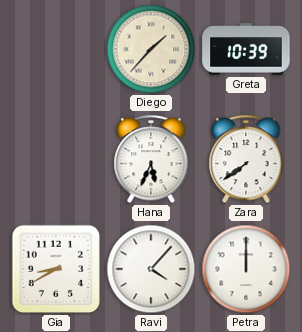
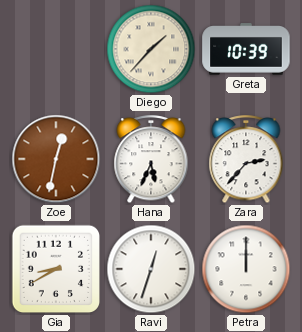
Zoe: none -> 12:32 (56, 159)
Zara: 7:39 -> 2:37 (246, 160)
Ravi: 4:07 -> 12:33 (151, 269)
